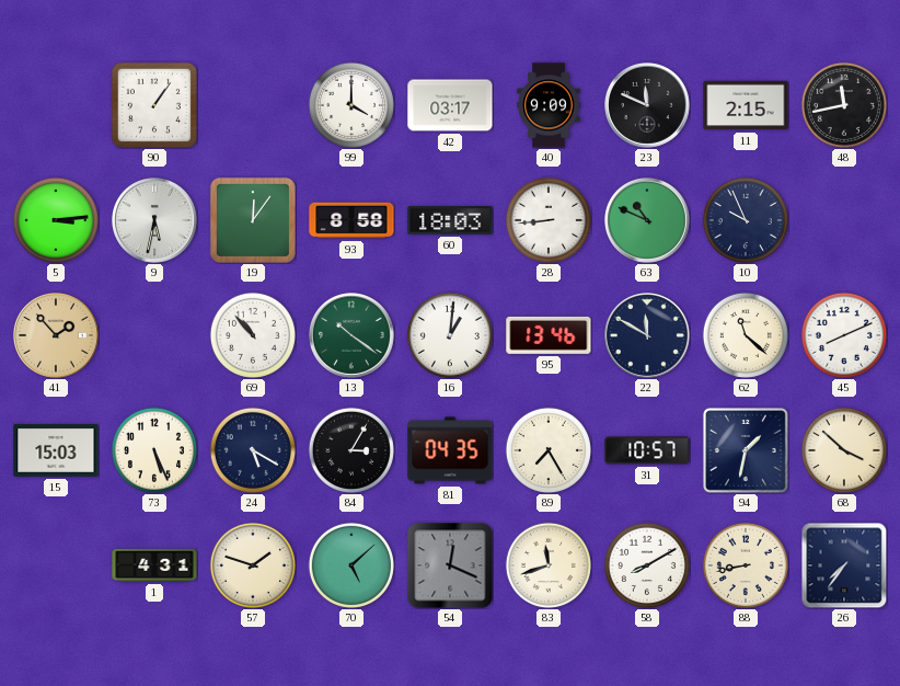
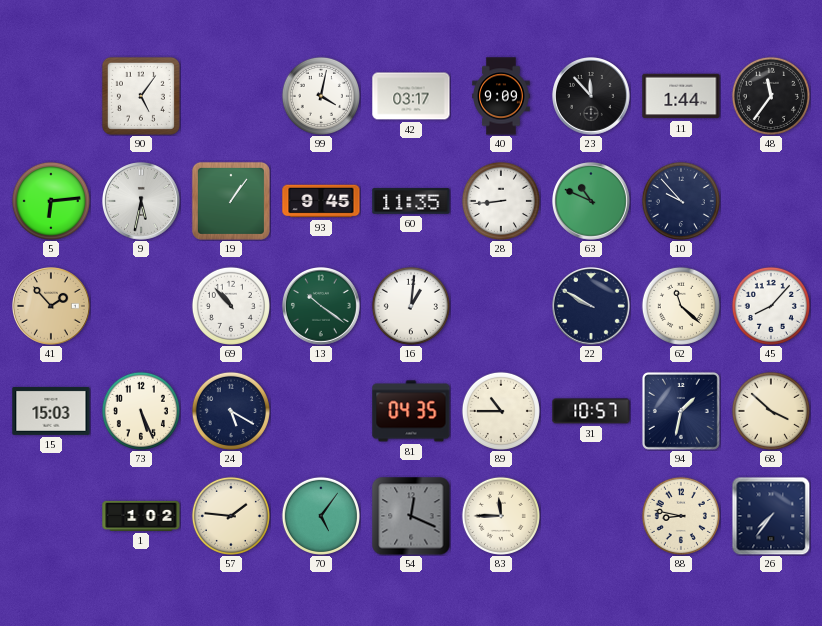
90: 1:06 -> 5:06 (141, 96)
99: 4:00 -> 4:02 (321, 96)
23: 11:49 -> 11:53 (592, 97)
11: 2:15 -> 1:44 (681, 96)
48: 11:43 -> 11:36 (771, 96)
5: 3:14 -> 6:14 (51, 201)
19: 12:06 -> 1:06 (231, 201)
93: 8:58 -> 9:45 (321, 201)
60: 18:03 -> 11:35 (411, 201)
10: 9:56 -> 9:53 (681, 201)
95: 13:46 -> none (549, 335)
22: 11:50 -> 9:50 (592, 307)
45: 8:11 -> 8:07 (771, 306)
84: 3:05 -> none (351, 450)
89: 7:25 -> 10:45 (501, 411)
1: 4:31 -> 1:02 (141, 516)
57: 1:48 -> 1:46 (231, 516)
70: 5:08 -> 5:06 (321, 516)
83: 11:42 -> 11:45 (501, 516)
58: 8:10 -> none (647, 565)
88: 8:43 -> 8:47 (681, 516)
